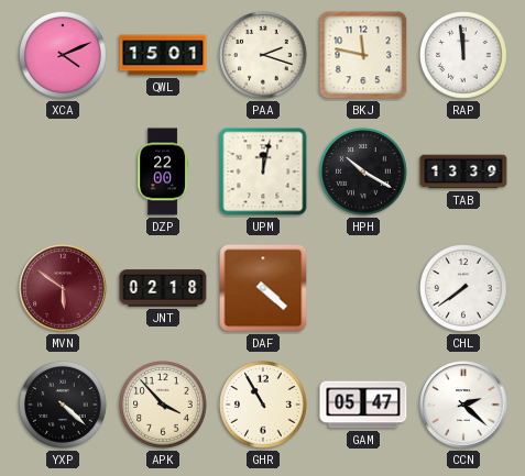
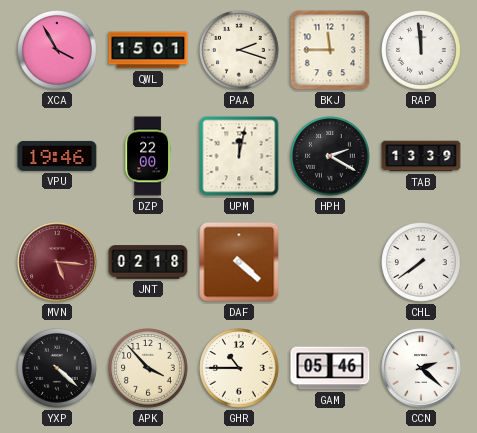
XCA: 4:11 -> 3:55 (57, 50)
BKJ: 11:47 -> 11:45 (330, 50)
VPU: none -> 19:46 (57, 156)
HPH: 10:20 -> 2:20 (330, 156)
MVN: 5:51 -> 5:16 (57, 262)
GHR: 10:55 -> 10:45 (239, 368)
GAM: 05:47 -> 05:46 (330, 368)
